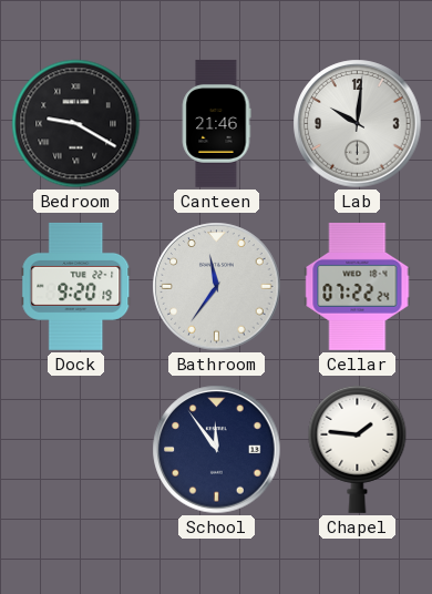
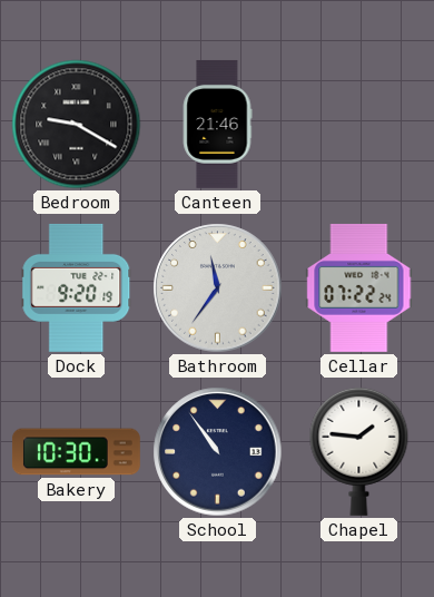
Lab: 10:01 -> none (358, 124)
Bakery: none -> 10:30 (76, 452)
School: 11:54 -> 10:54 (218, 452)
